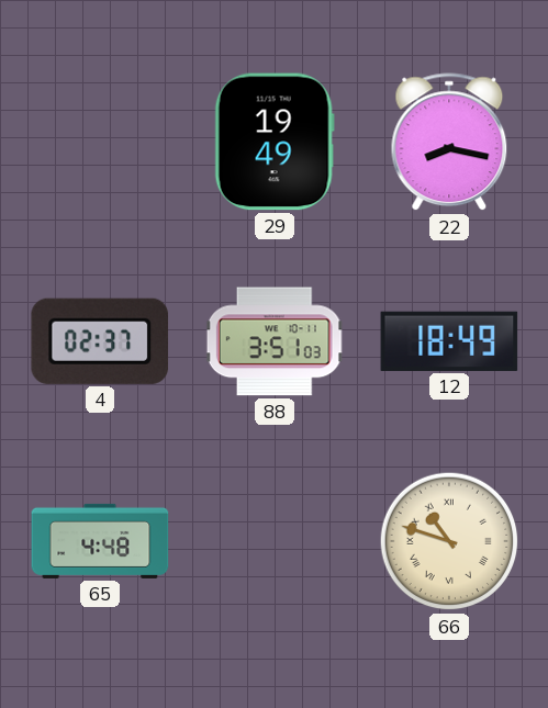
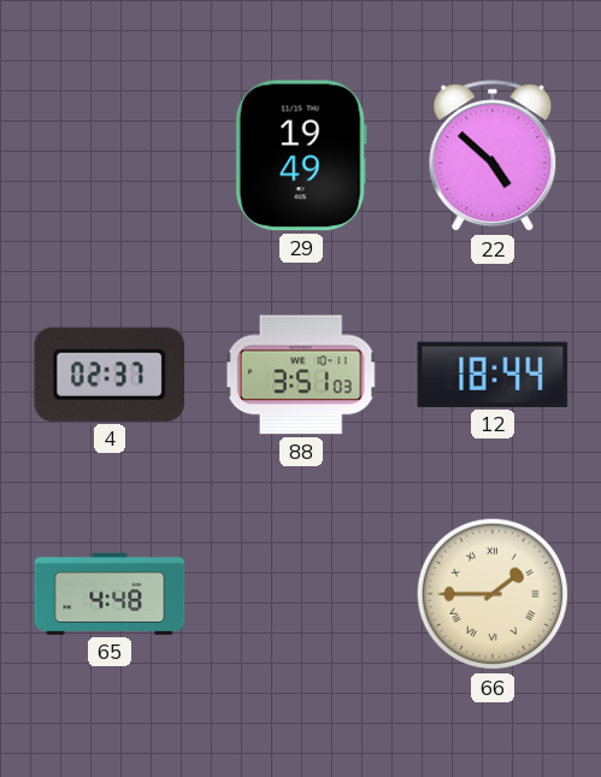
22: 8:17 -> 4:52 (493, 157)
12: 18:49 -> 18:44 (493, 375)
66: 10:48 -> 1:45 (493, 594)
